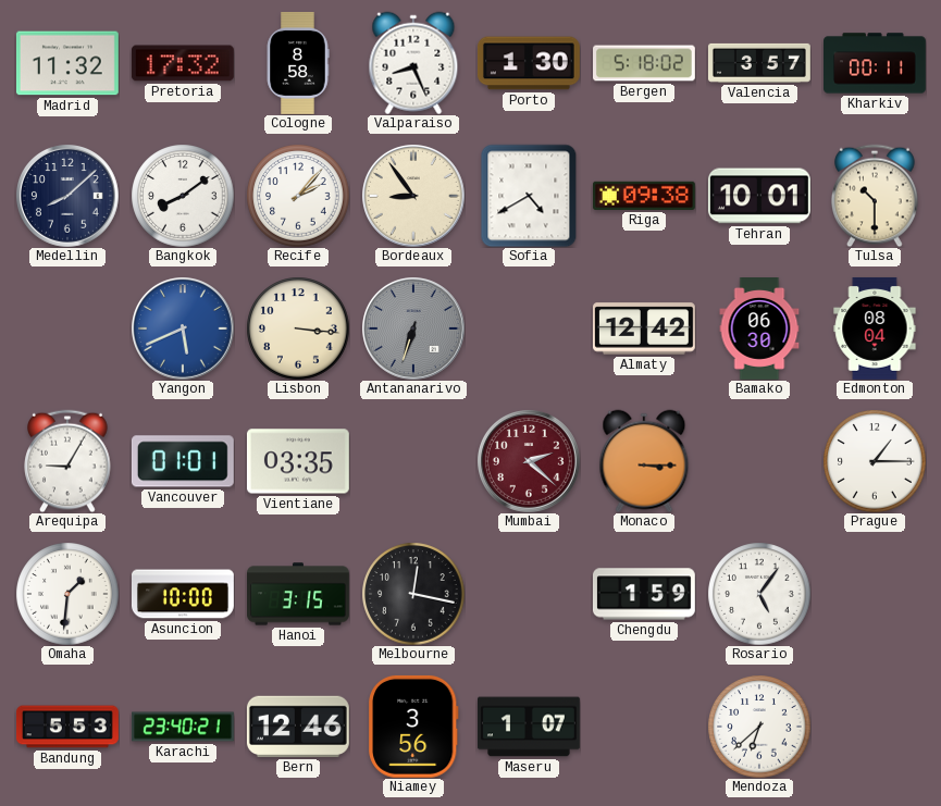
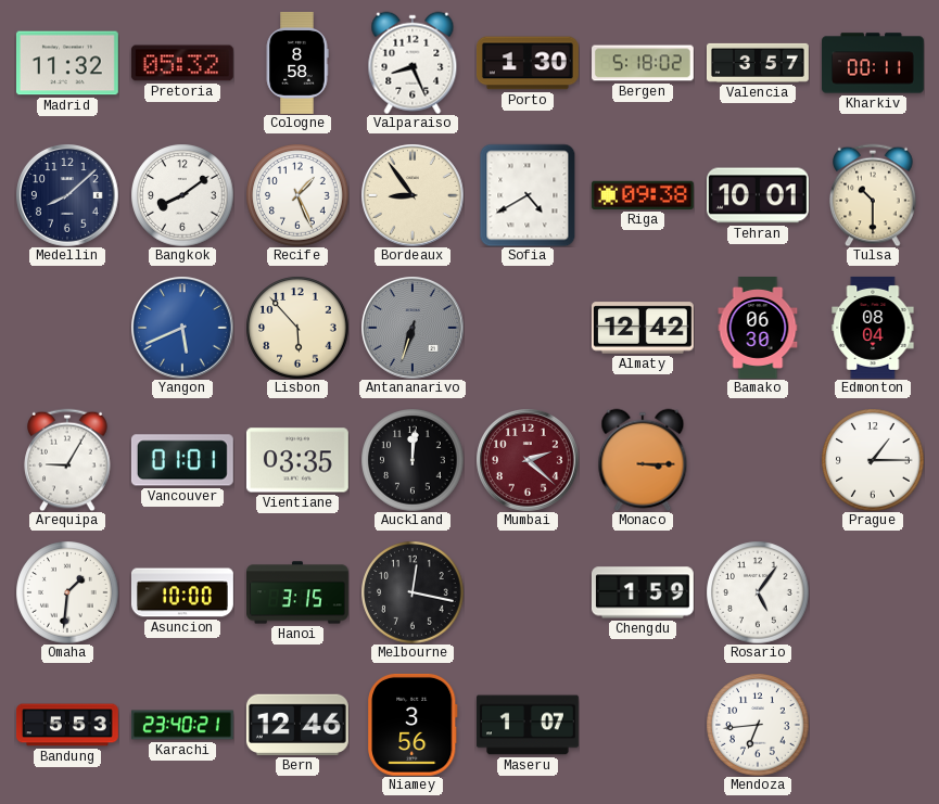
Pretoria: 17:32 -> 05:32 (182, 63)
Recife: 2:07 -> 1:26 (297, 195)
Lisbon: 3:16 -> 5:53 (297, 328)
Auckland: none -> 12:01 (413, 460)
Mendoza: 6:38 -> 6:44 (758, 725)
